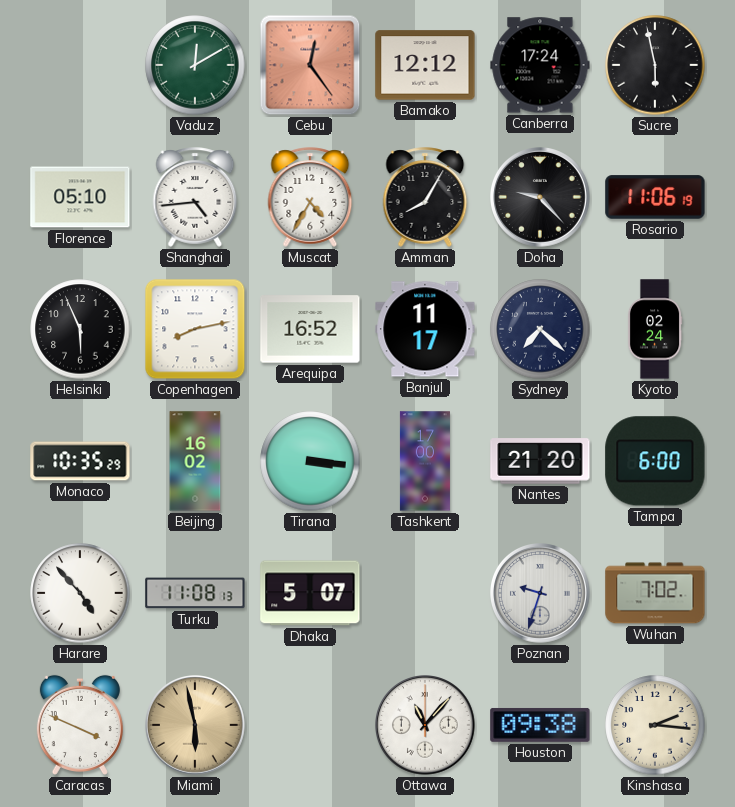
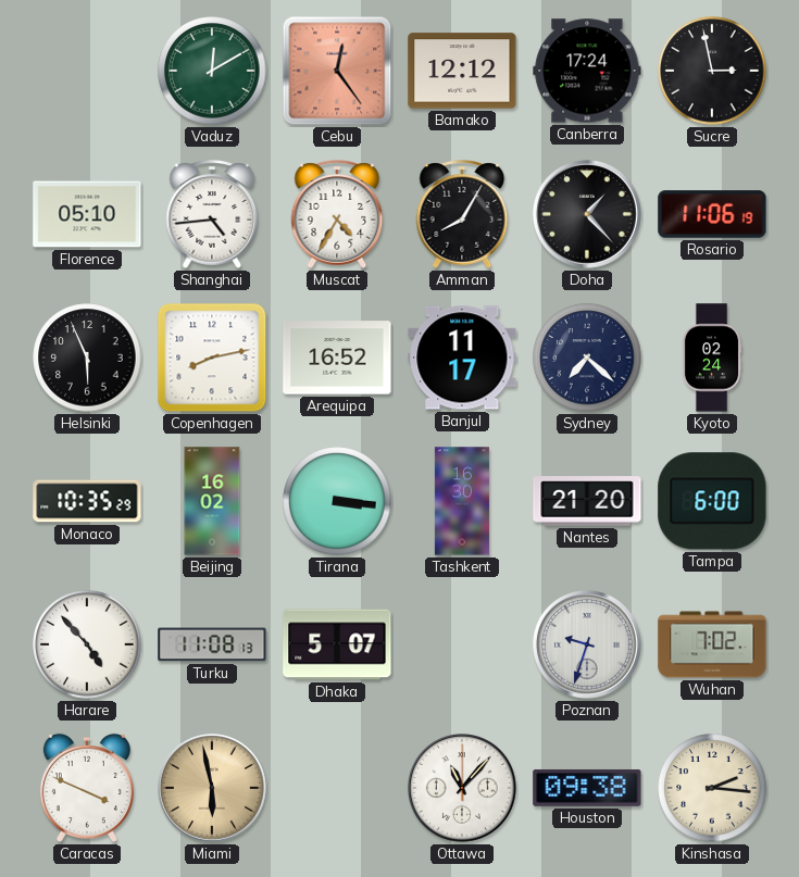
Sucre: 5:58 -> 2:58 (712, 71)
Doha: 9:23 -> 1:23 (588, 215)
Tashkent: 17:00 -> 16:30 (462, 501)
